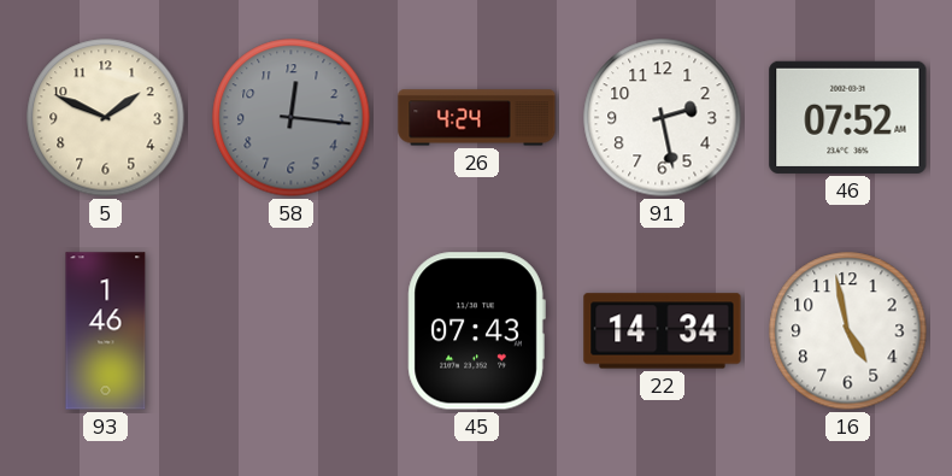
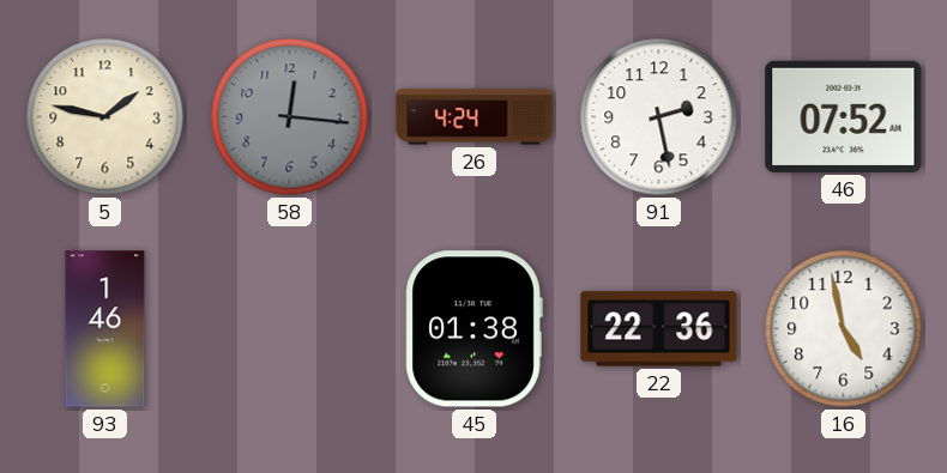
5: 1:49 -> 1:47 (105, 117)
45: 07:43 -> 01:38 (473, 329)
22: 14:34 -> 22:36 (659, 329)
